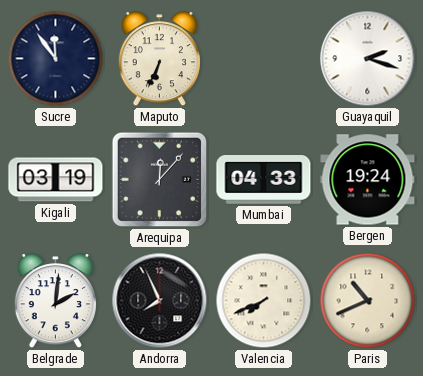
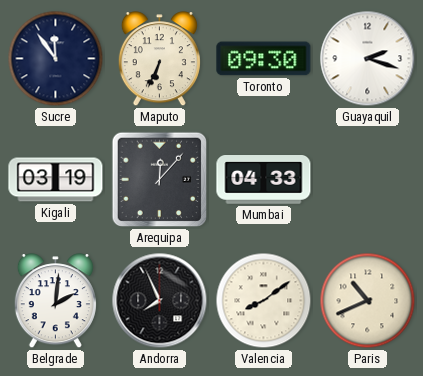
Toronto: none -> 09:30 (264, 59)
Bergen: 19:24 -> none (368, 180)
Valencia: 7:41 -> 8:09 (264, 301)
